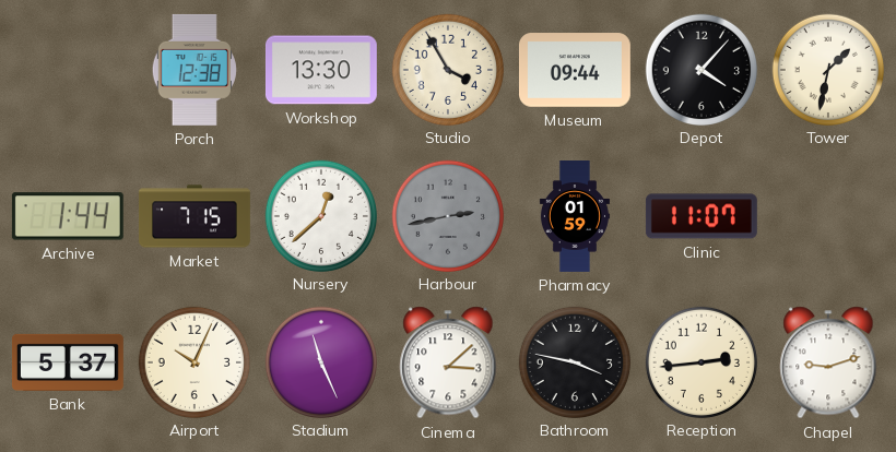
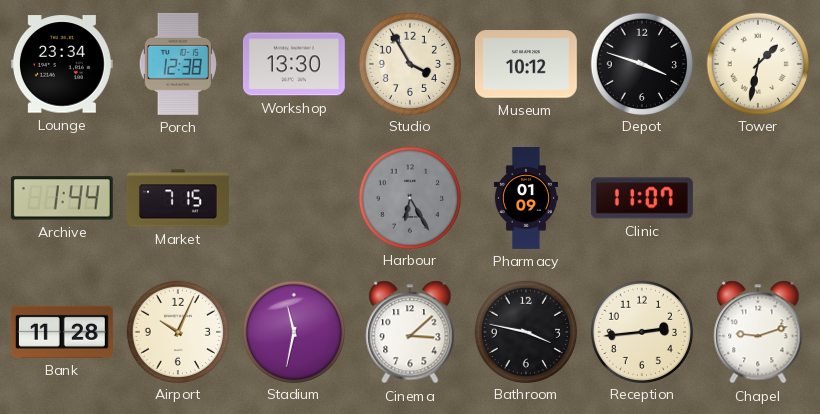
Lounge: none -> 23:34 (62, 64)
Museum: 09:44 -> 10:12 (526, 64)
Depot: 4:07 -> 3:48 (641, 63)
Nursery: 12:38 -> none (320, 215)
Harbour: 2:43 -> 6:25 (409, 197)
Pharmacy: 01:59 -> 01:09 (526, 199)
Bank: 5:37 -> 11:28 (62, 332)
Stadium: 11:26 -> 11:32 (293, 331)
